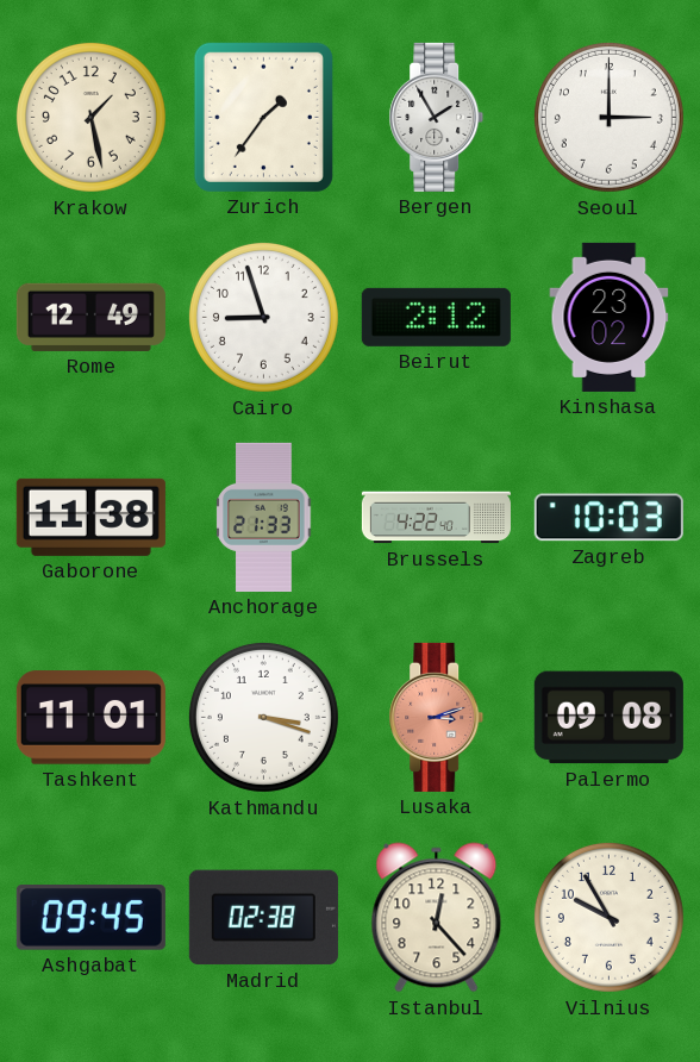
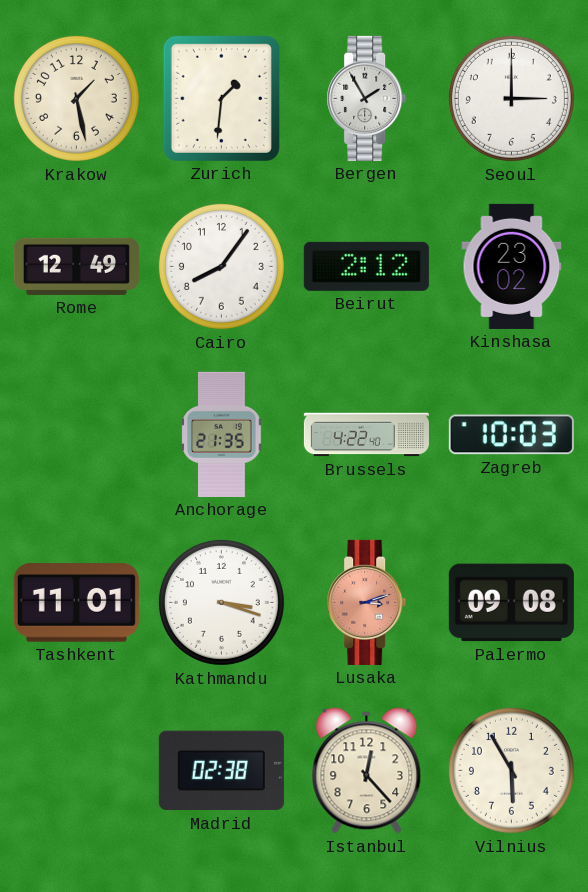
Zurich: 1:36 -> 1:31 (221, 98)
Cairo: 8:57 -> 8:06 (221, 266)
Gaborone: 11:38 -> none (90, 517)
Anchorage: 21:33 -> 21:35 (222, 434)
Ashgabat: 09:45 -> none (90, 918)
Vilnius: 9:55 -> 5:55 (511, 770)
